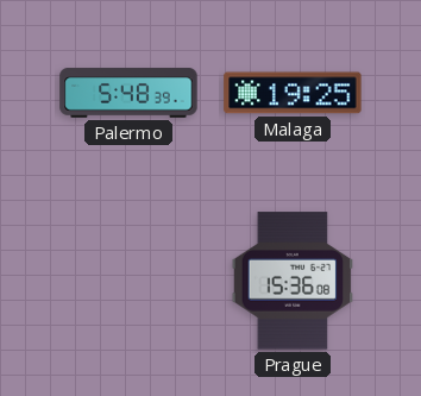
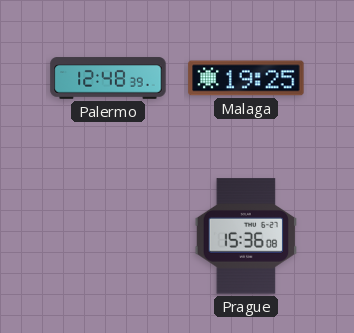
Palermo: 5:48 -> 12:48 (108, 78)
